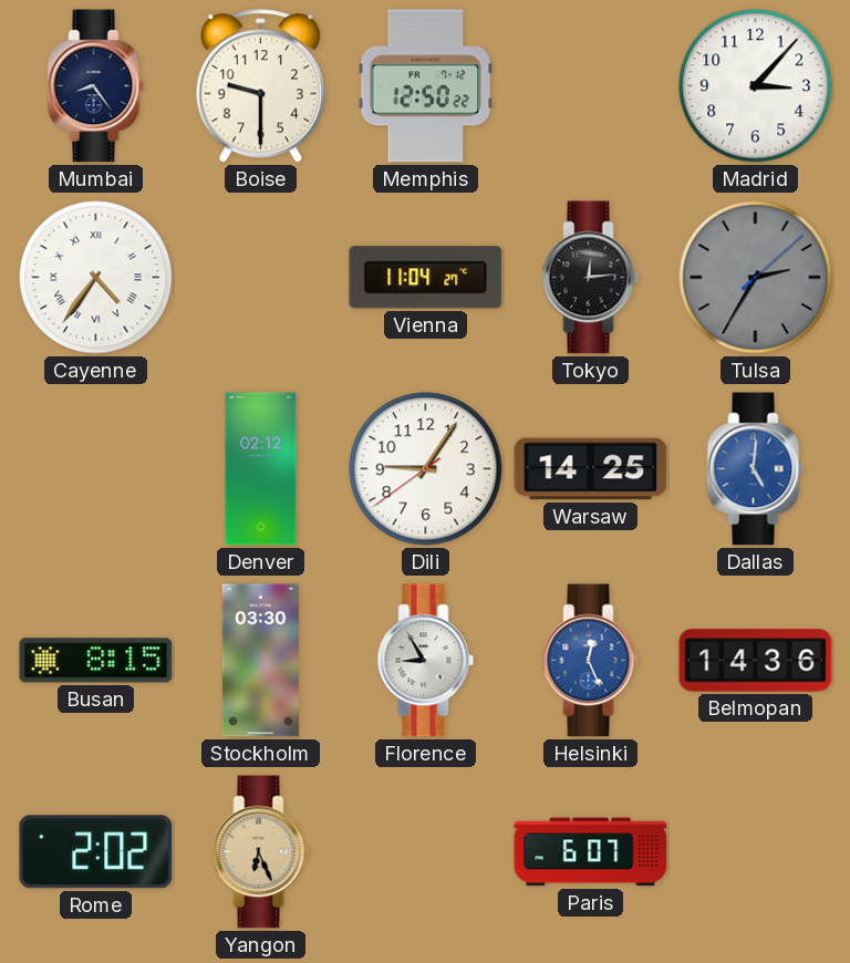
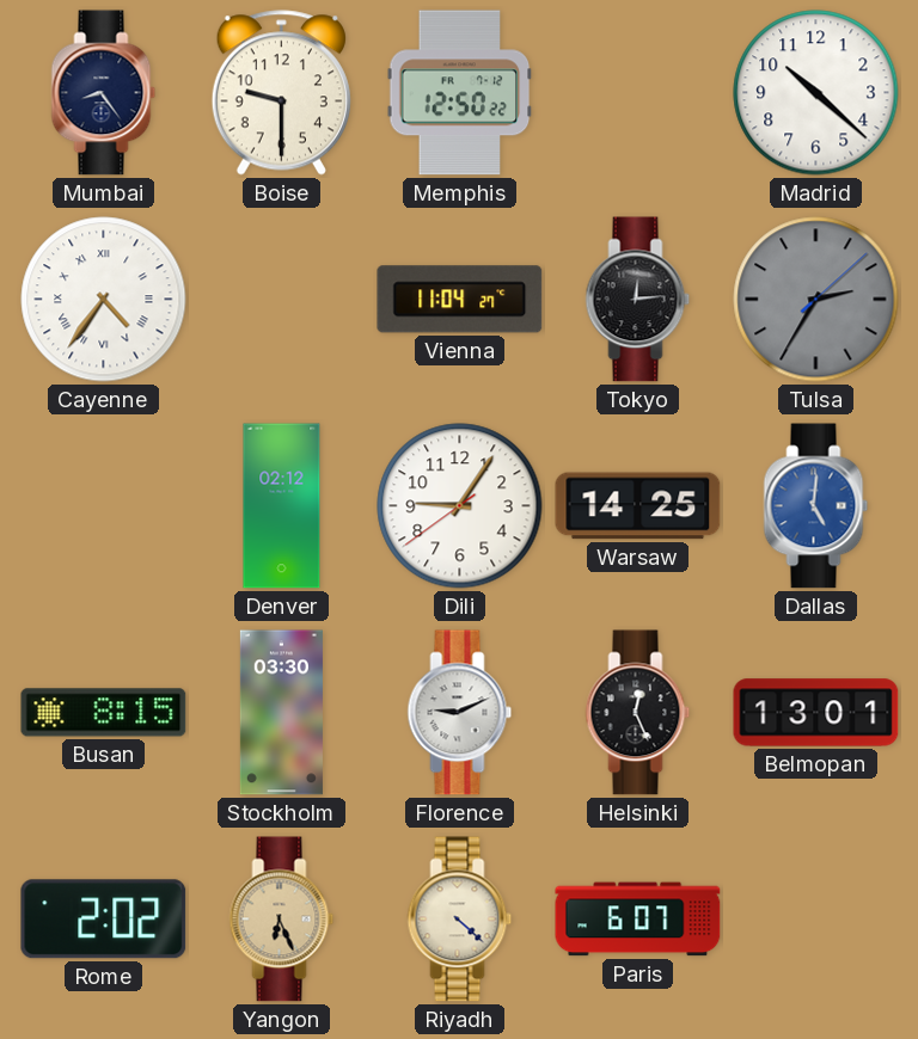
Madrid: 3:07 -> 10:22 (816, 93)
Florence: 8:55 -> 9:11 (460, 713)
Helsinki dial: blue -> black (638, 713)
Belmopan: 14:36 -> 13:01 (816, 713)
Riyadh: none -> 4:22 (460, 920)
